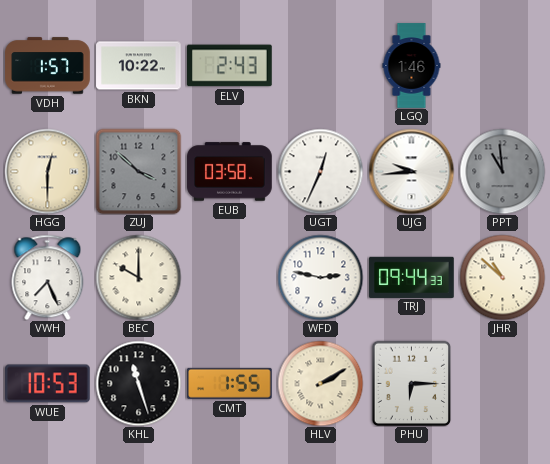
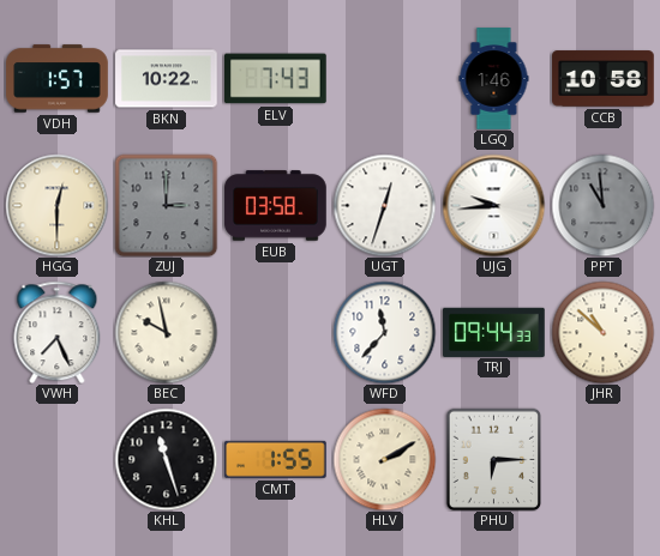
ELV: 2:43 -> 7:43 (276, 79)
CCB: none -> 10:58 (604, 79)
ZUJ: 3:52 -> 3:00 (166, 205)
UGT: 12:34 -> 12:33 (384, 205)
BEC: 10:00 -> 9:58 (166, 332)
WFD: 2:47 -> 11:37 (384, 332)
WUE: 10:53 -> none (48, 384)
